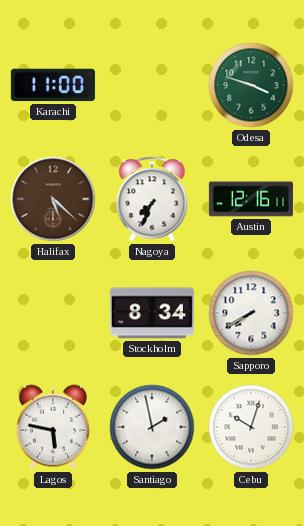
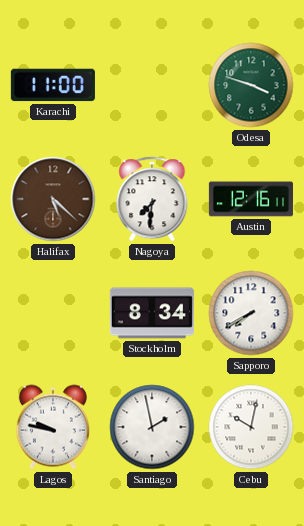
Nagoya: 7:34 -> 7:31 (152, 199)
Lagos: 5:47 -> 9:47 (53, 427)
Cebu: 10:03 -> 10:02 (251, 427)
